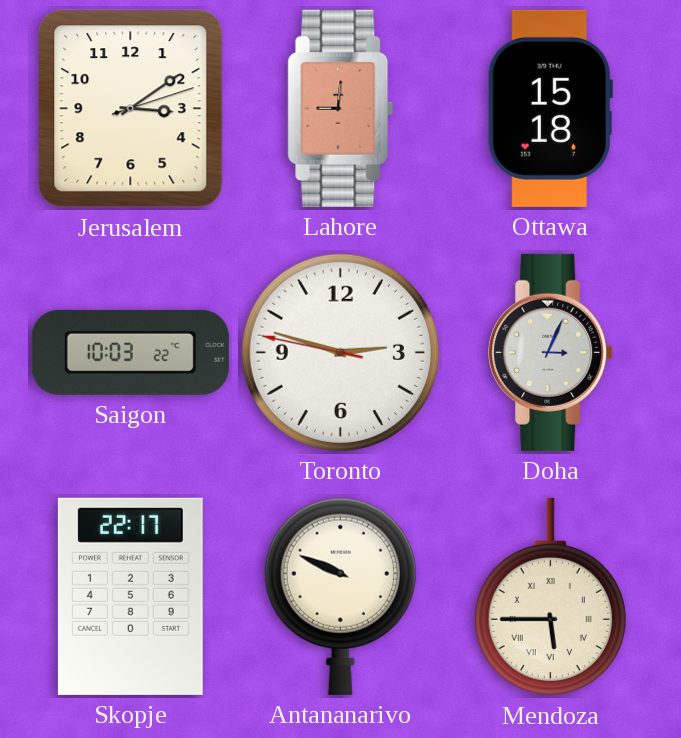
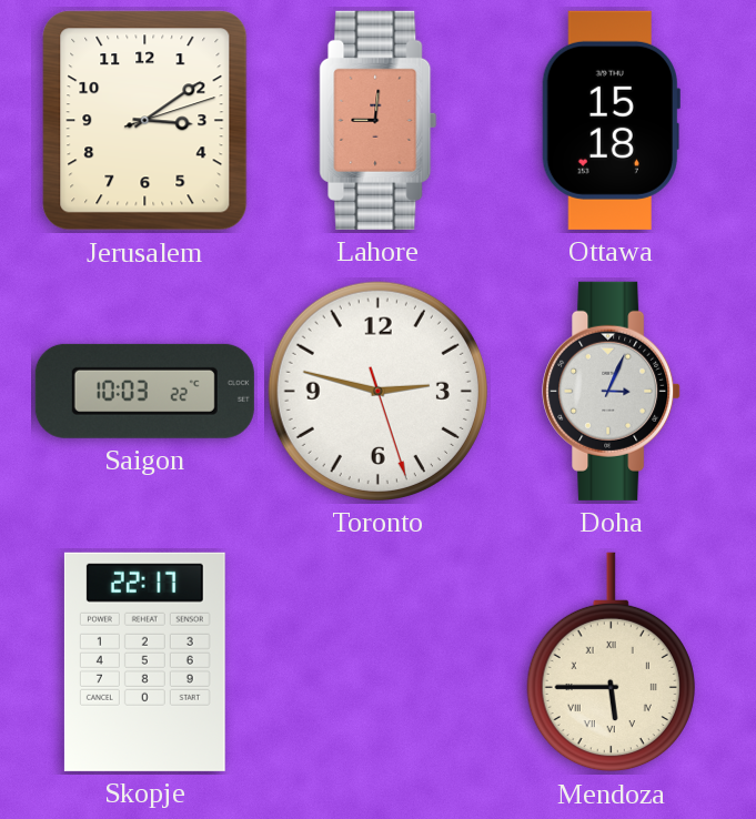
Toronto: 2:47:47 -> 2:47:27 (377, 391)
Antananarivo: 9:49 -> none (340, 596)
